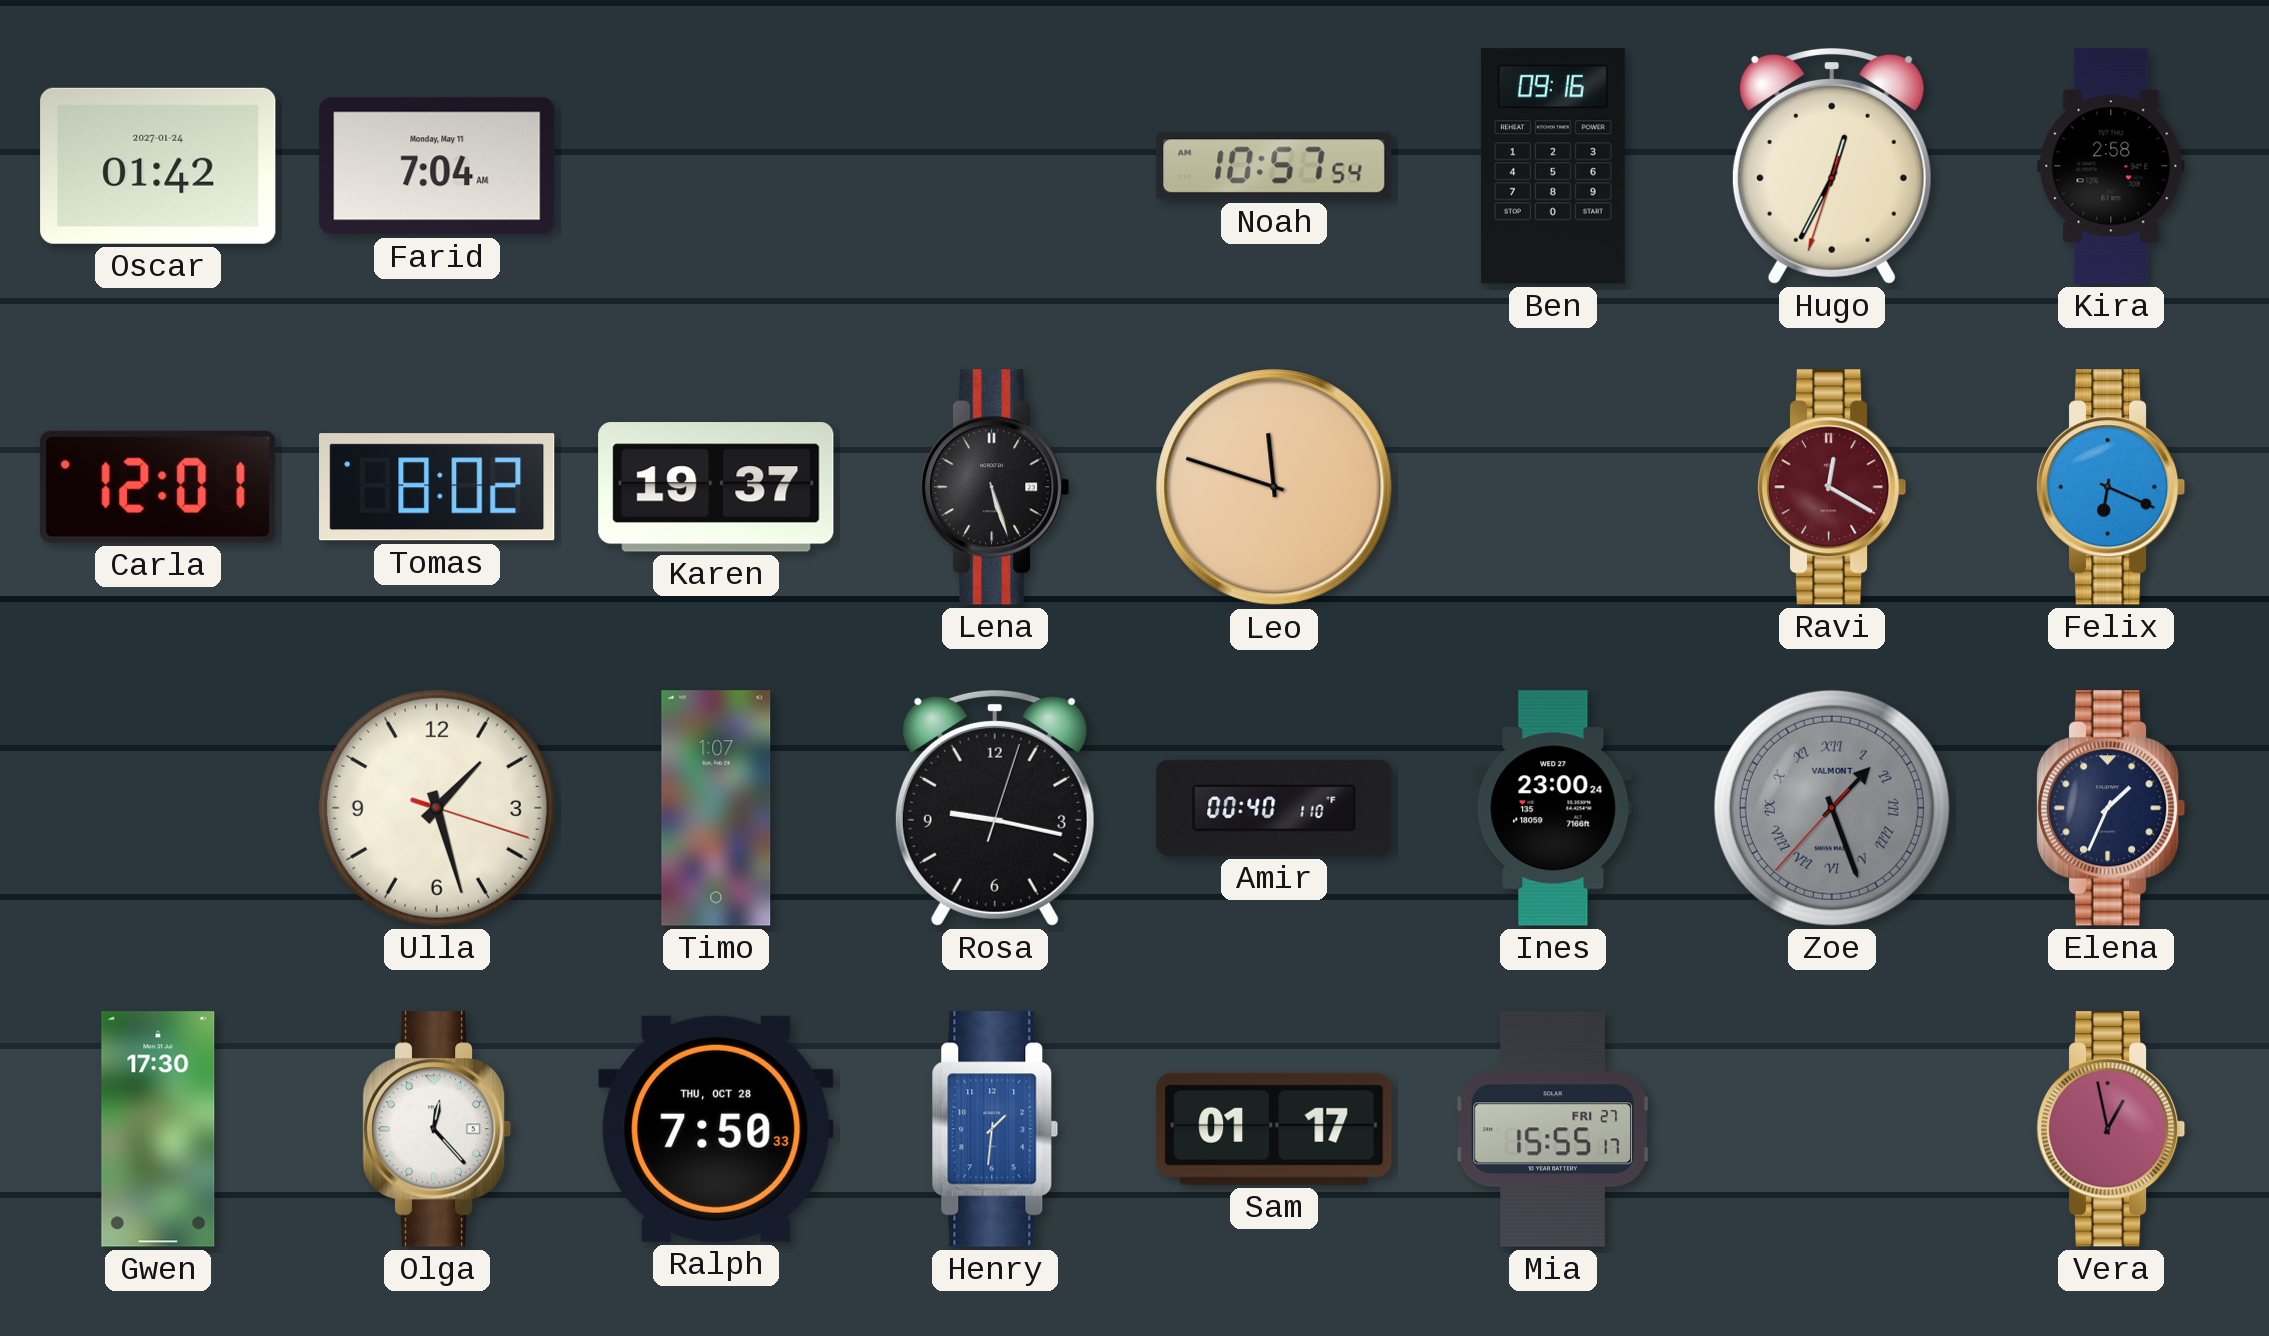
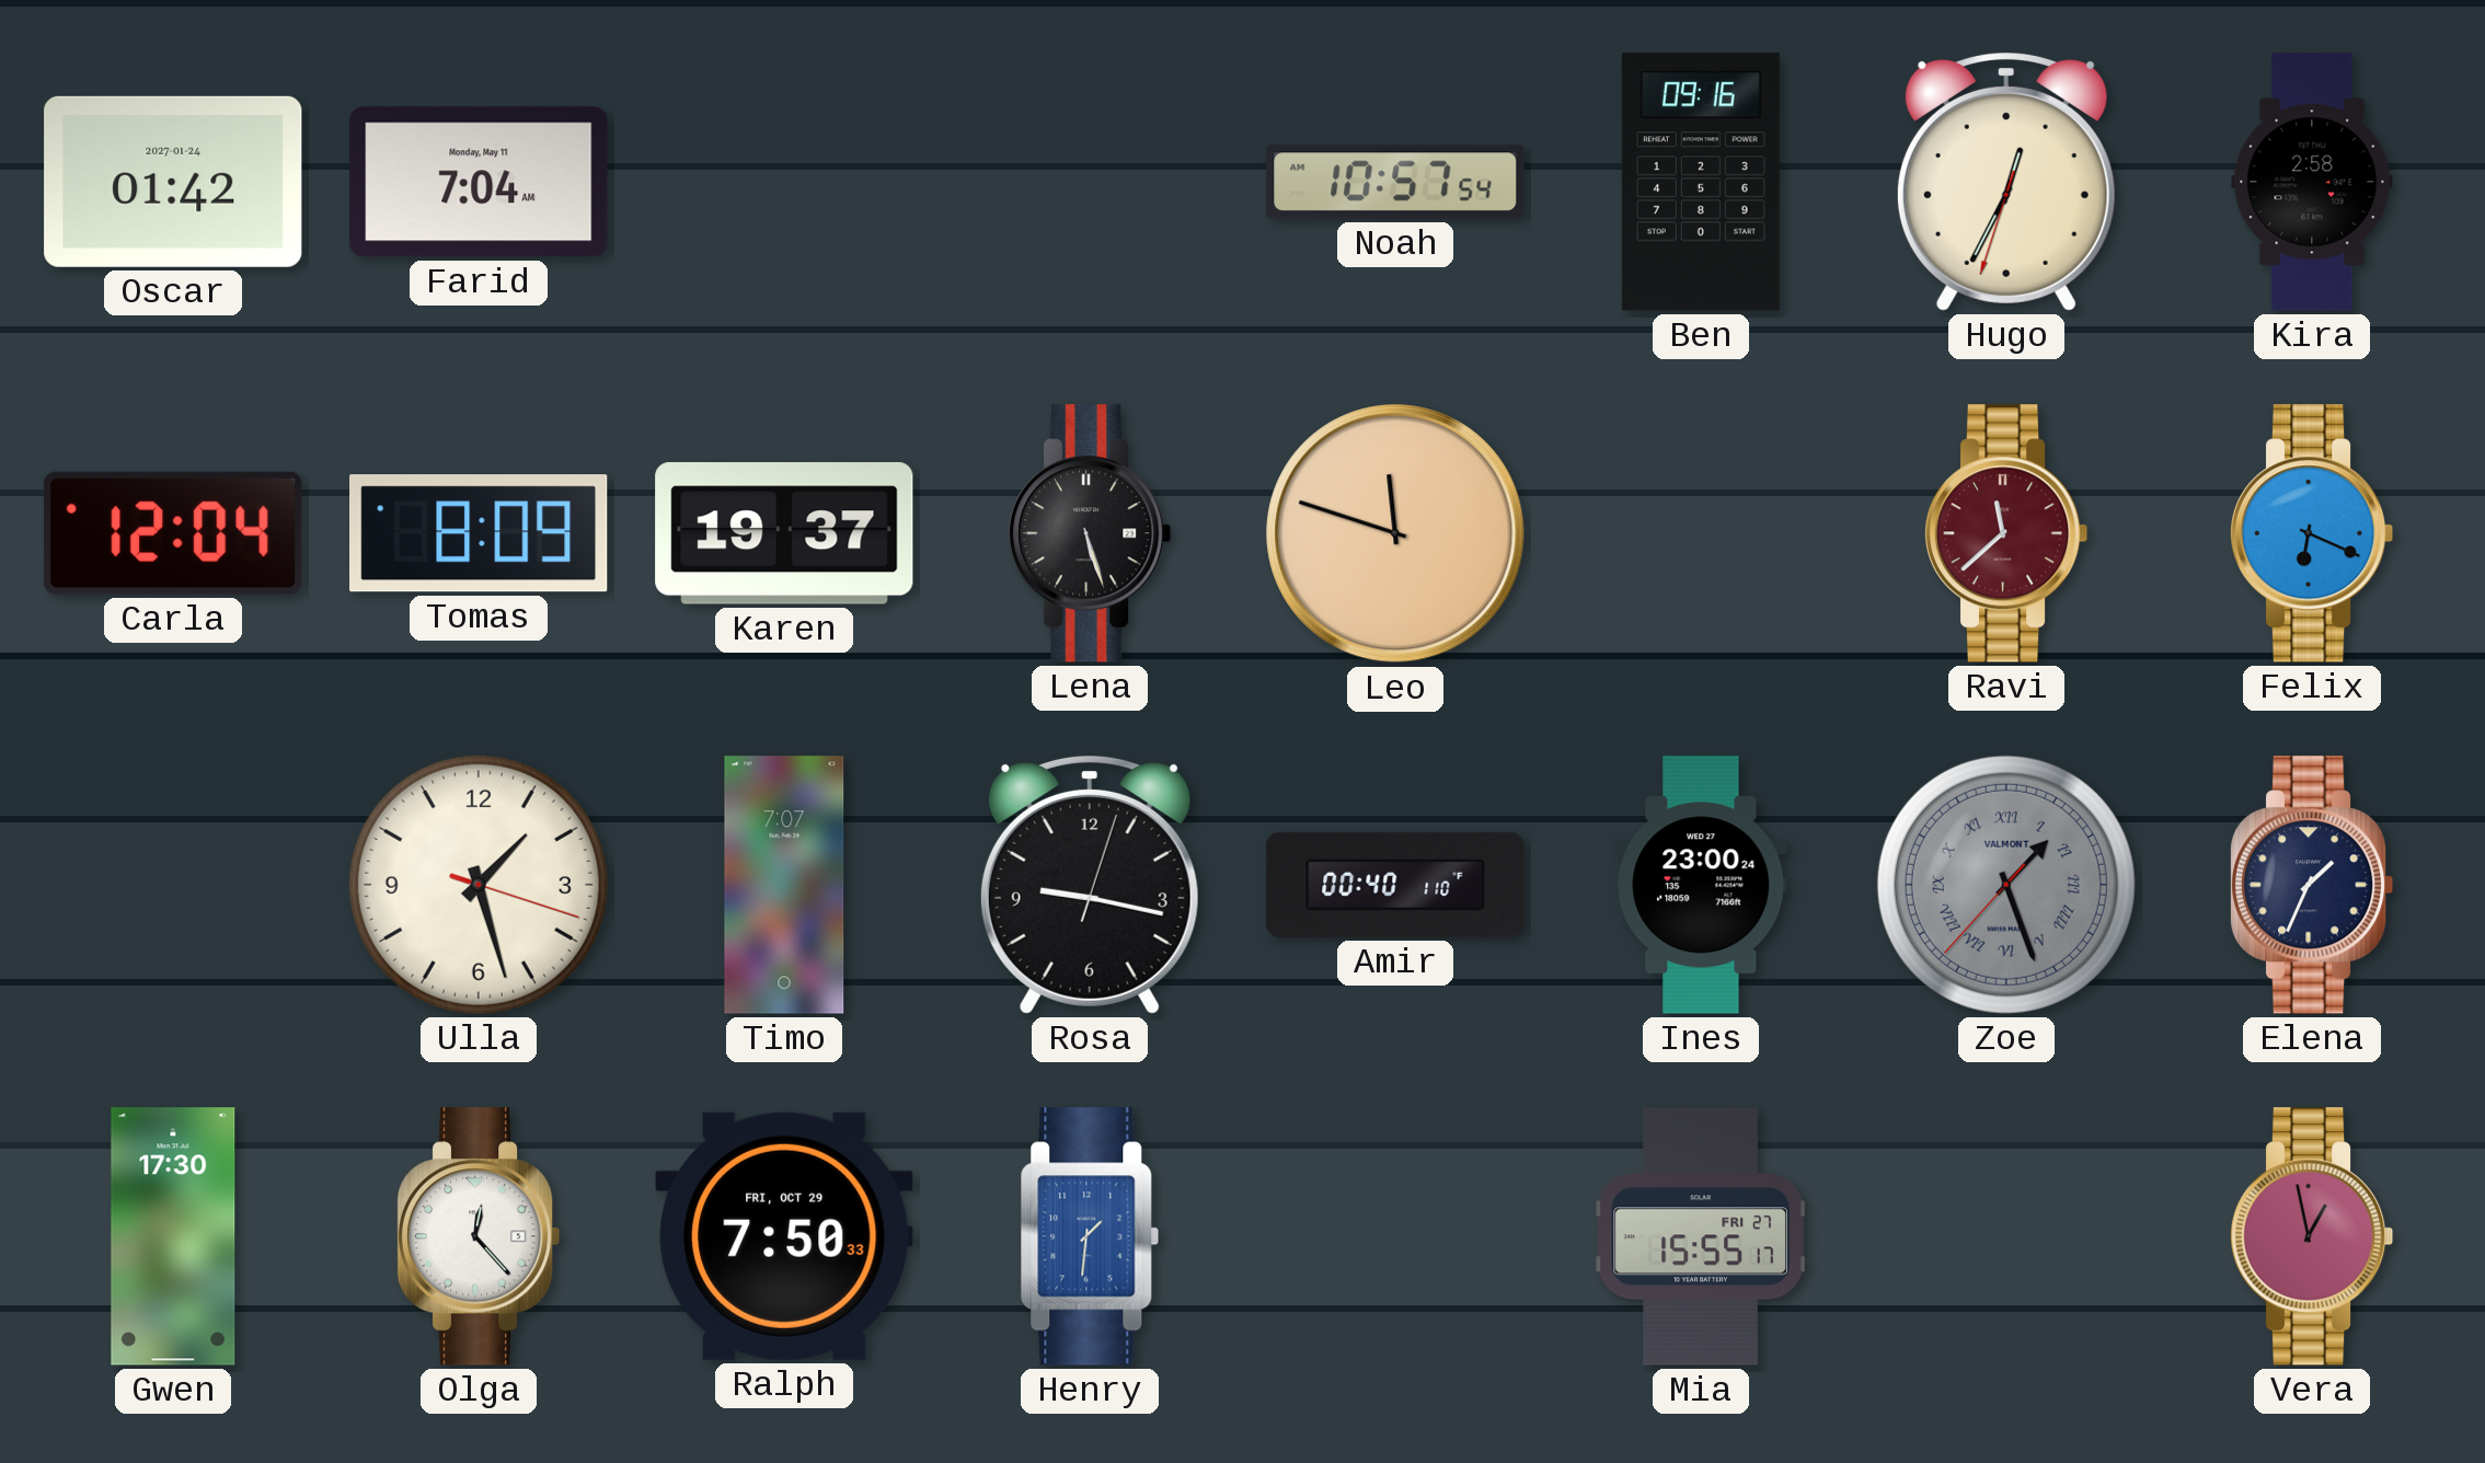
Carla: 12:01 -> 12:04 (173, 533)
Tomas: 8:02 -> 8:09 (480, 533)
Ravi: 12:20 -> 11:38 (2006, 533)
Timo: 1:07 -> 7:07 (784, 885)
Ralph date: THU, OCT 28 -> FRI, OCT 29 (784, 1236)
Sam: 01:17 -> none (1274, 1129)
